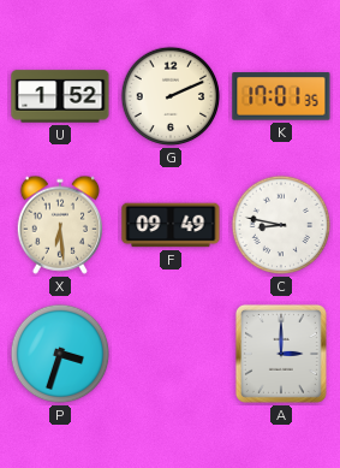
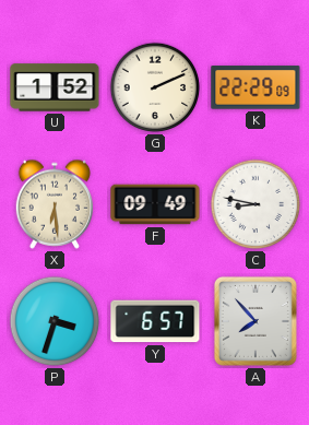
K: 17:01 -> 22:29 (255, 87)
Y: none -> 6:57 (155, 321)
A: 3:00 -> 7:53 (255, 321)
